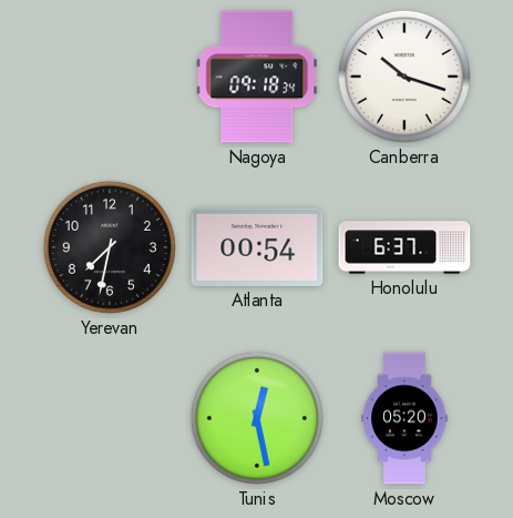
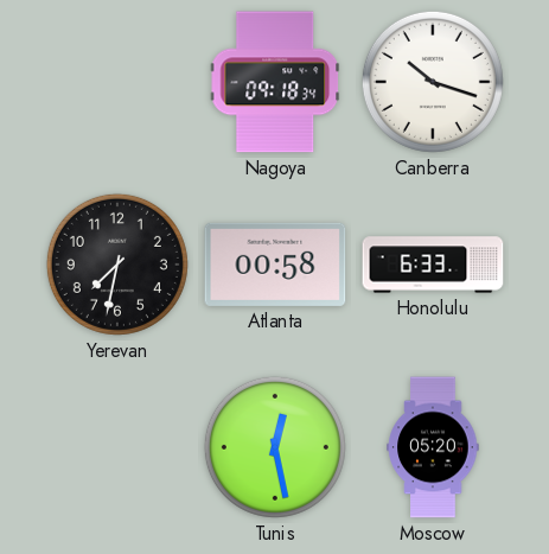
Atlanta: 00:54 -> 00:58 (275, 265)
Honolulu: 6:37 -> 6:33 (433, 265)
